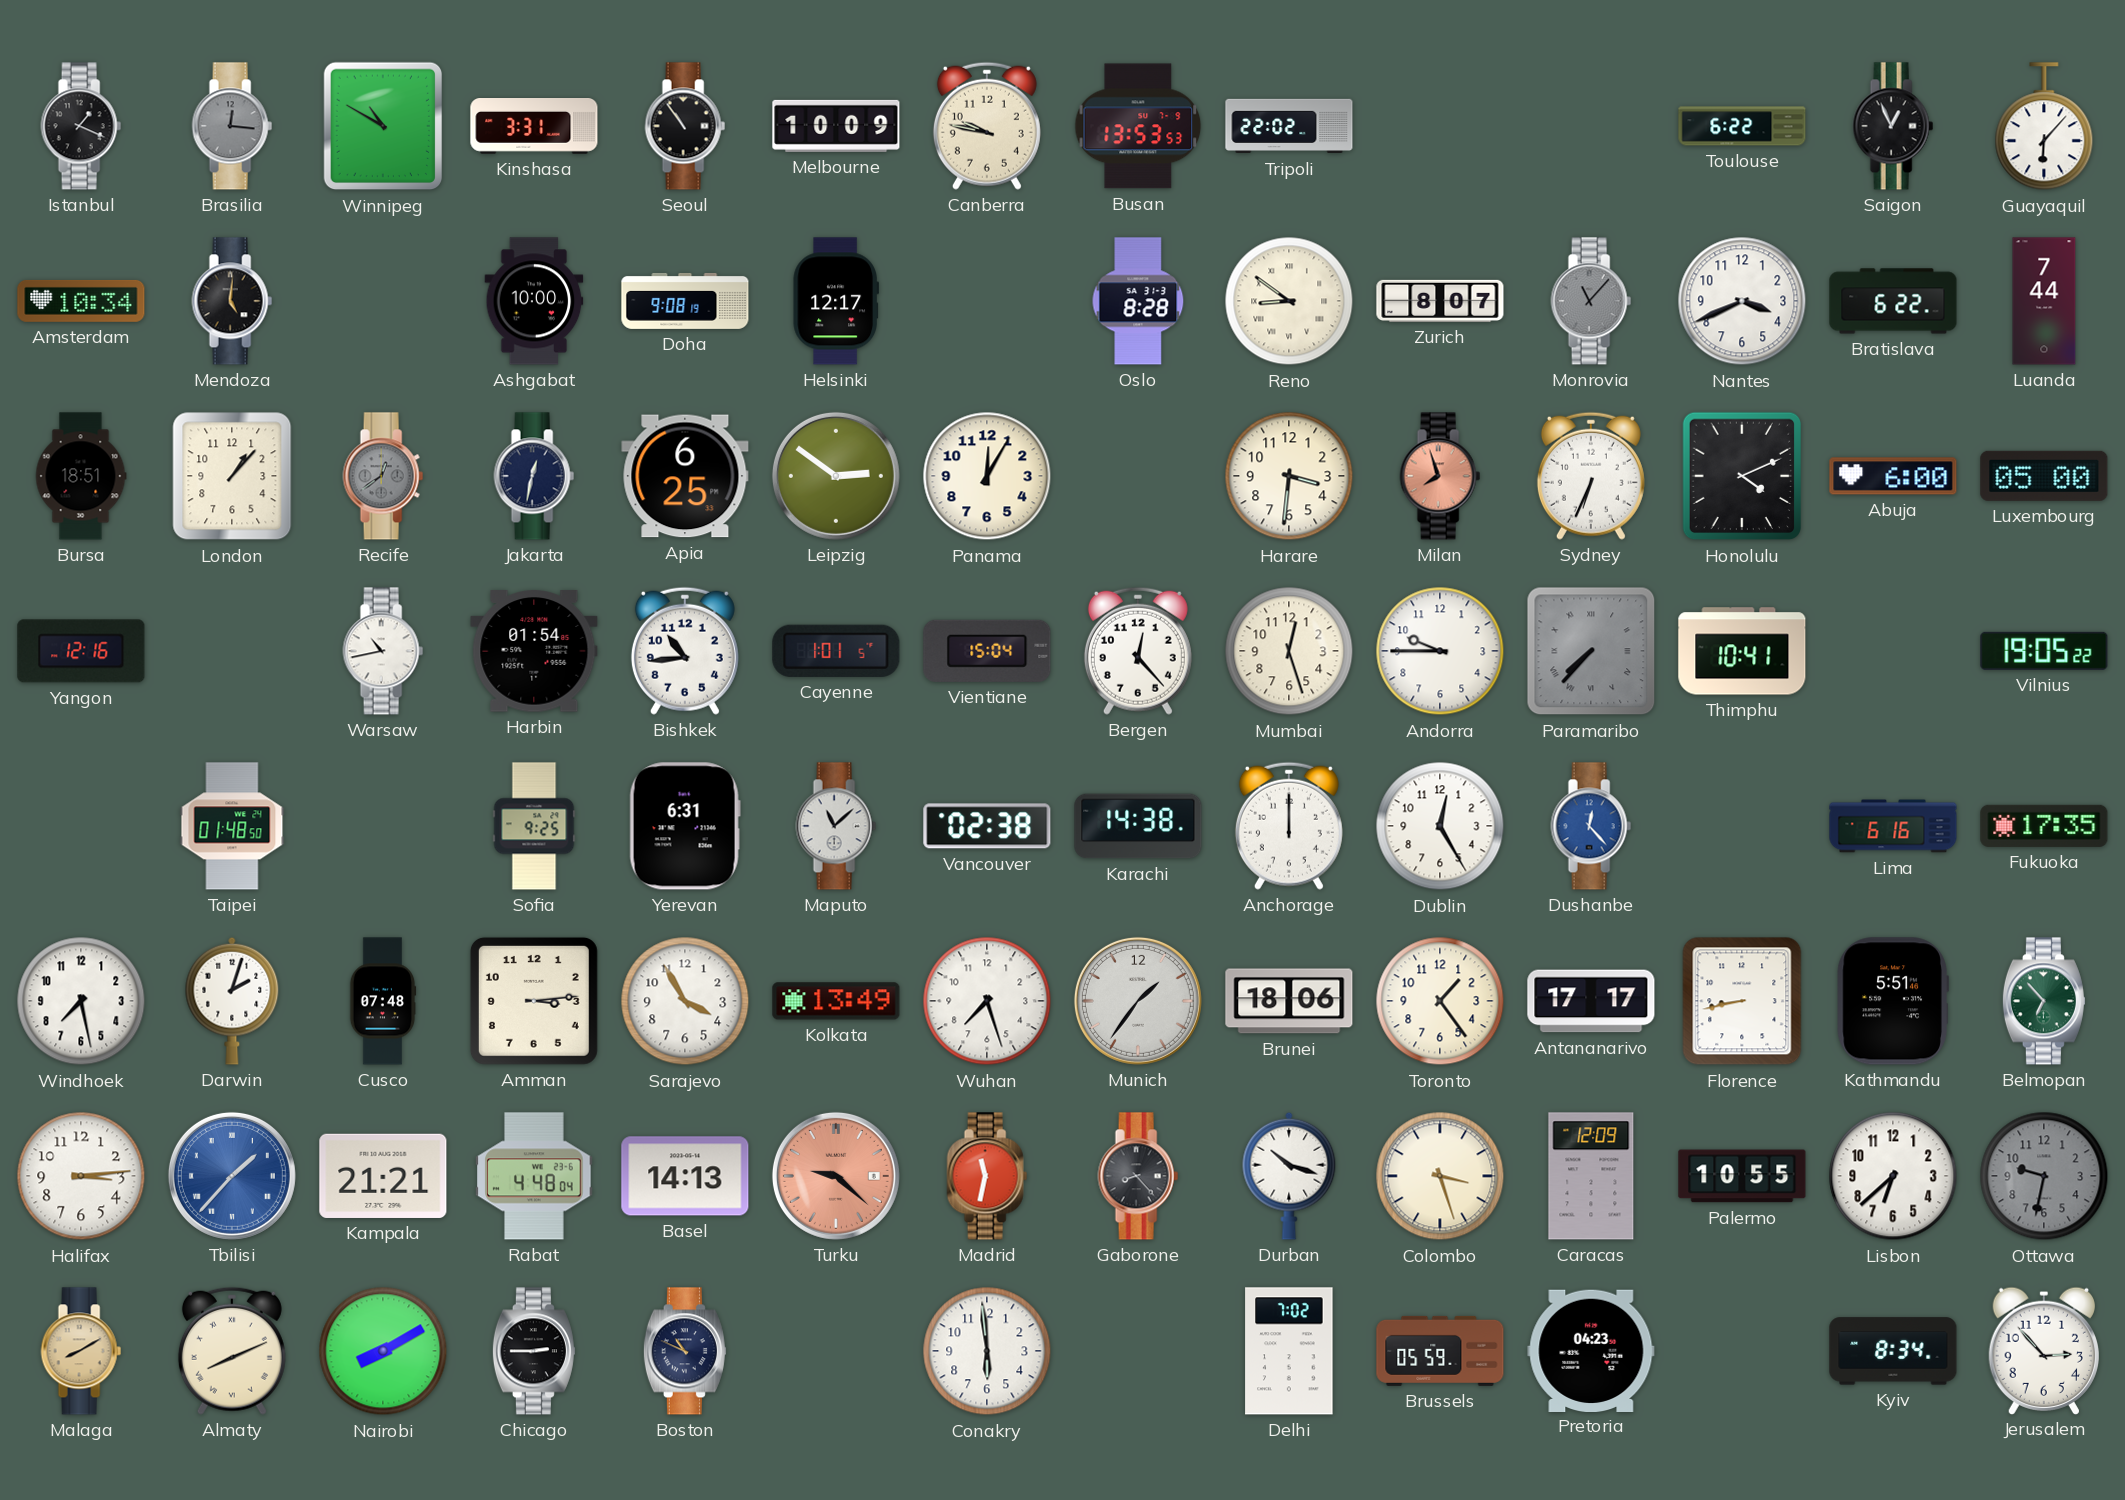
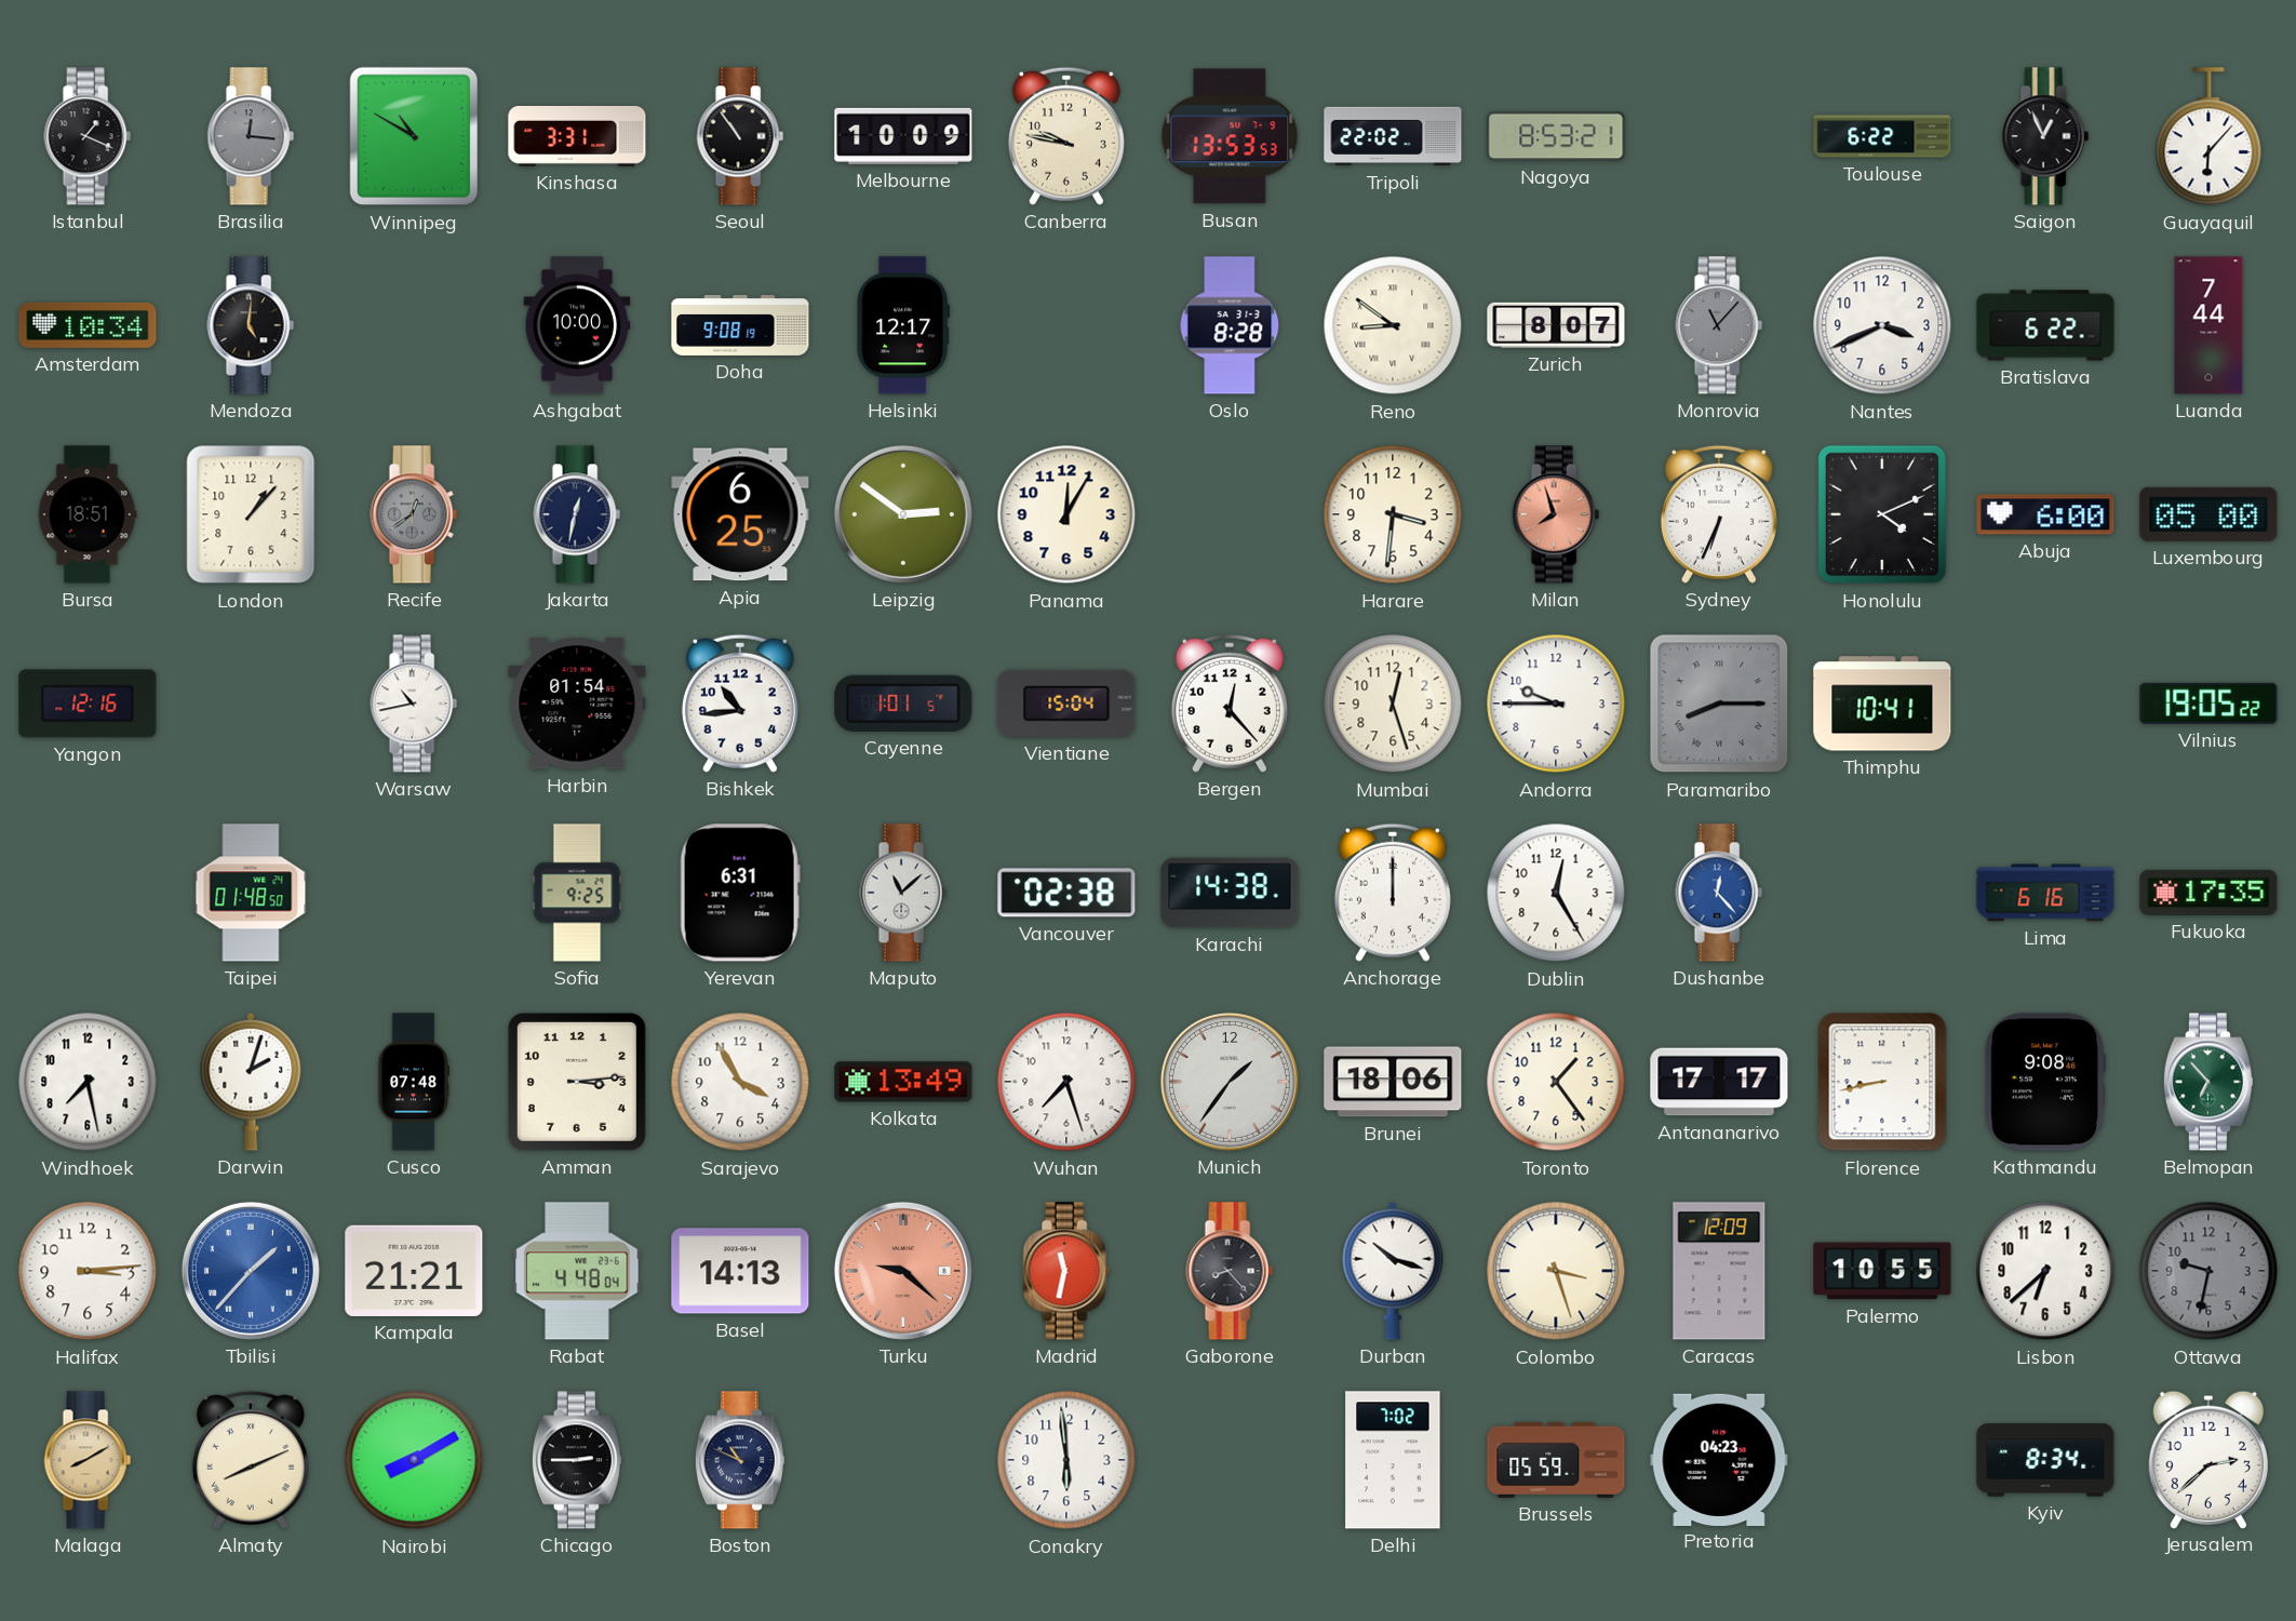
Nagoya: none -> 8:53 (1556, 136)
Paramaribo: 7:37 -> 8:15 (1719, 704)
Kathmandu: 5:51 -> 9:08 (2045, 1082)
Jerusalem: 2:53 -> 2:38 (2207, 1459)
